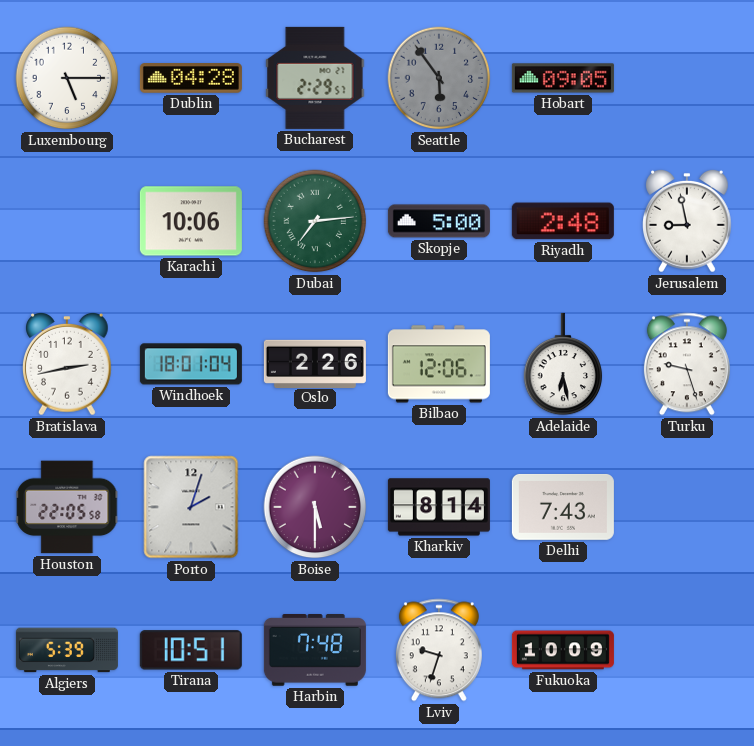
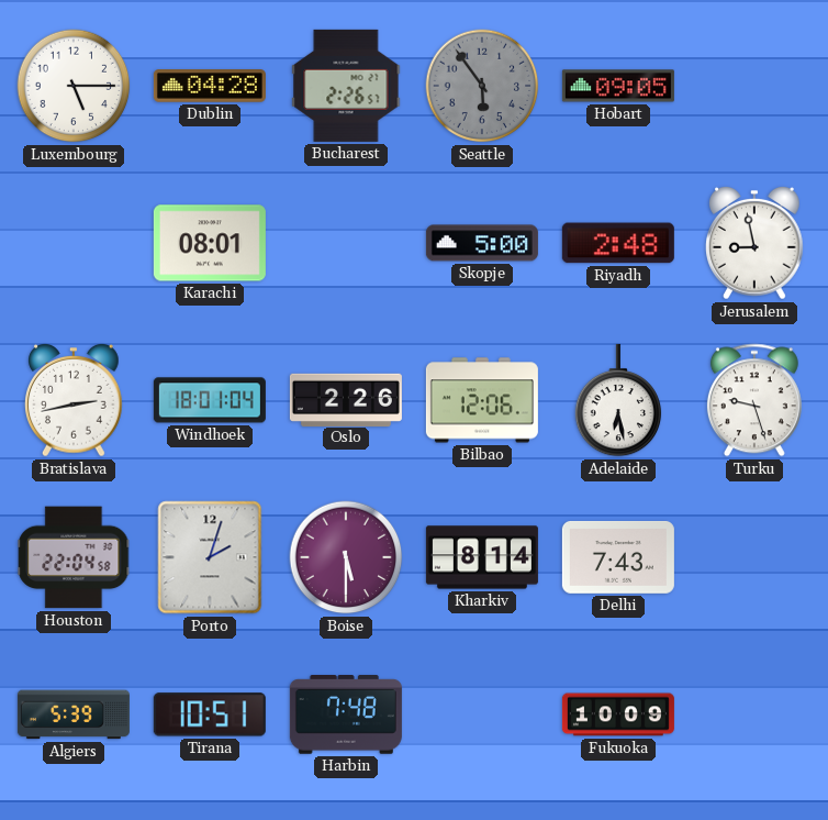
Bucharest: 2:29 -> 2:26 (346, 86)
Karachi: 10:06 -> 08:01 (210, 243)
Dubai: 7:14 -> none (315, 221)
Houston: 22:05 -> 22:04 (74, 557)
Lviv: 9:33 -> none (439, 650)
